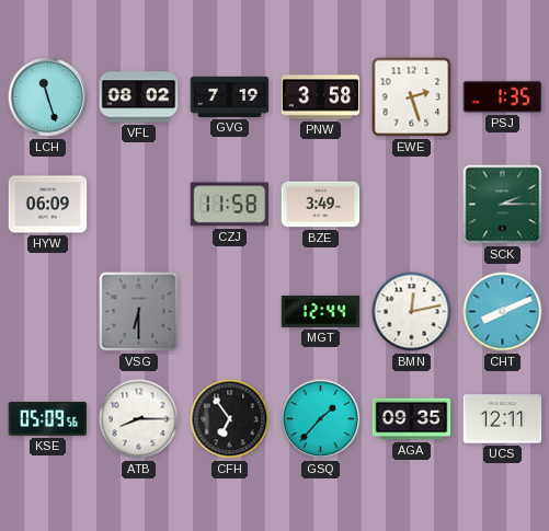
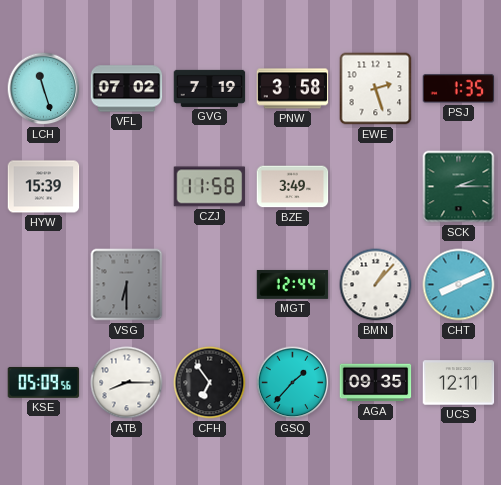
VFL: 08:02 -> 07:02 (127, 89)
HYW: 06:09 -> 15:39 (44, 187)
BMN: 12:13 -> 1:07 (376, 285)
